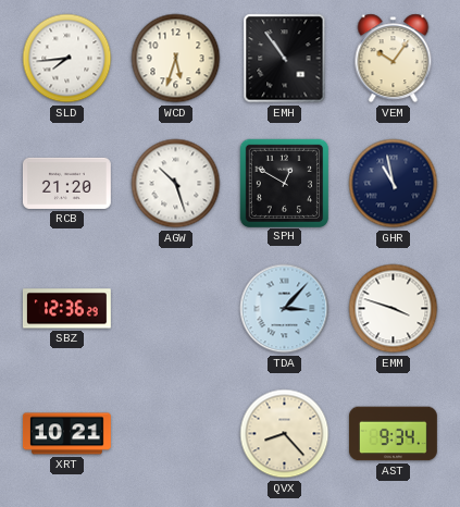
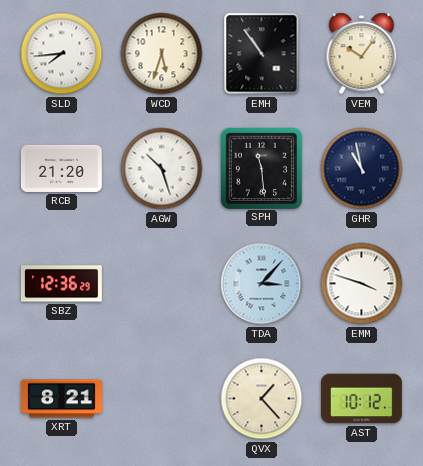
SPH: 12:50 -> 11:29 (261, 168)
XRT: 10:21 -> 8:21 (62, 399)
QVX: 8:23 -> 1:23 (262, 399)
AST: 9:34 -> 10:12 (361, 399)
